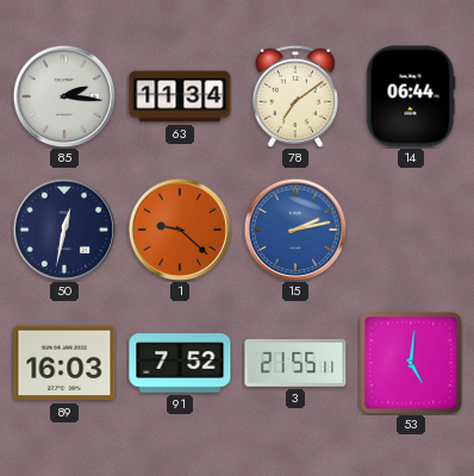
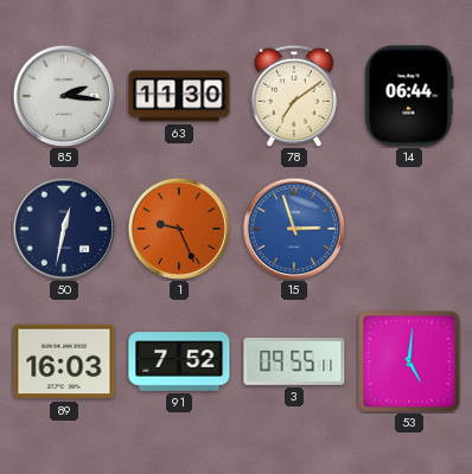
63: 11:34 -> 11:30 (179, 96)
1: 9:22 -> 9:26 (178, 228)
15: 2:13 -> 2:57 (293, 228)
3: 21:55 -> 09:55 (294, 361)
